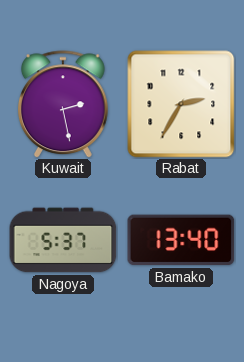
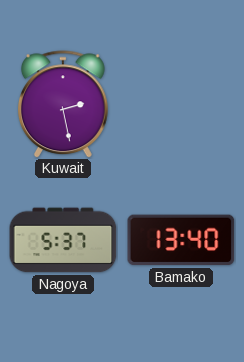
Rabat: 2:35 -> none (181, 104)
